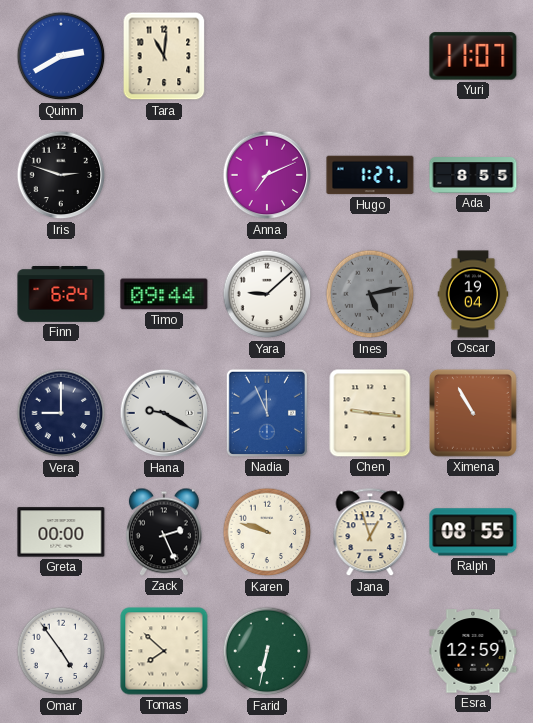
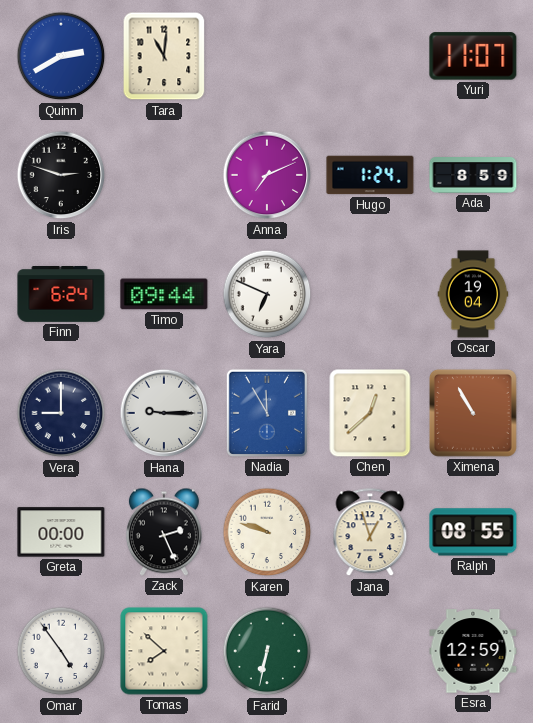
Hugo: 1:27 -> 1:24 (370, 175)
Ada: 8:55 -> 8:59 (473, 176)
Yara: 9:08 -> 6:49 (267, 294)
Ines: 5:13 -> none (370, 294)
Hana: 9:20 -> 9:15 (164, 413)
Nadia: 11:56 -> 11:55 (267, 413)
Chen: 9:16 -> 12:38 (370, 413)
